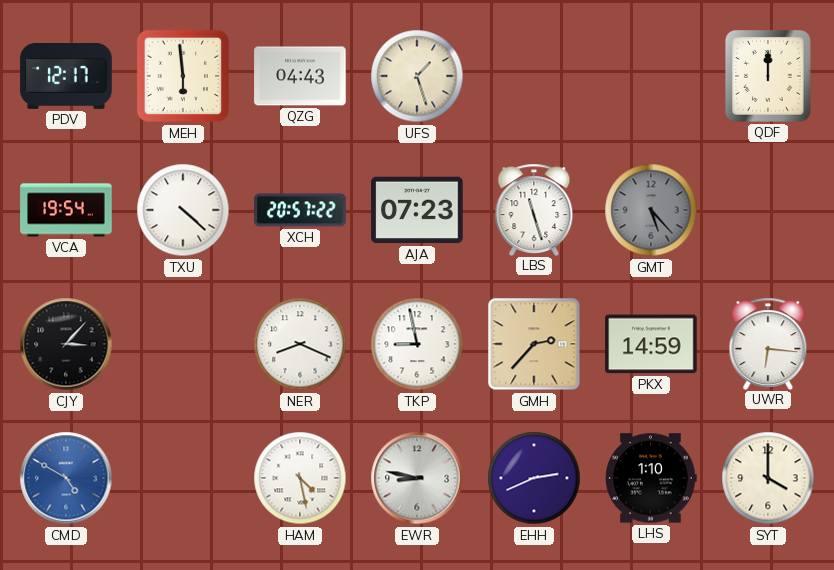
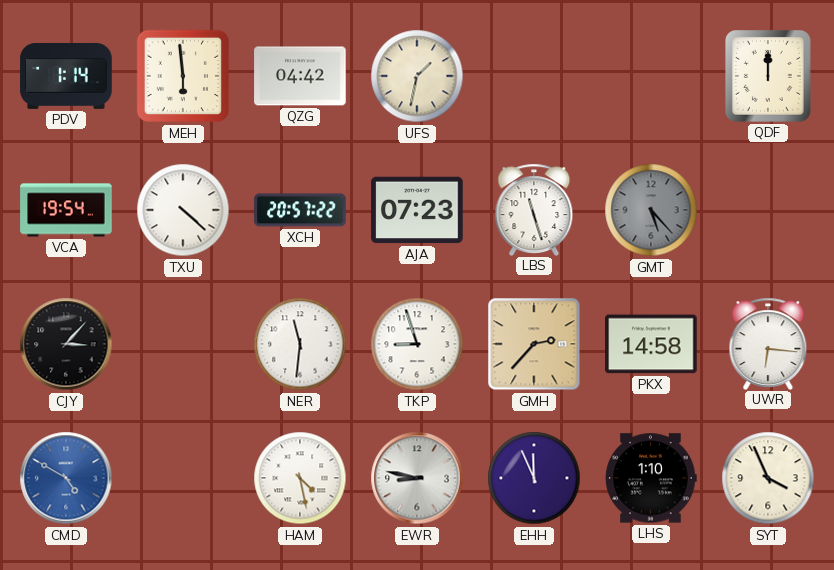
PDV: 12:17 -> 1:14 (66, 76)
QZG: 04:43 -> 04:42 (300, 76)
UFS: 1:27 -> 1:32 (417, 76)
NER: 8:19 -> 11:31 (300, 344)
TKP: 8:58 -> 8:57 (417, 344)
PKX: 14:59 -> 14:58 (651, 344)
EHH: 2:41 -> 11:56 (534, 478)
SYT: 4:00 -> 3:56 (768, 478)
